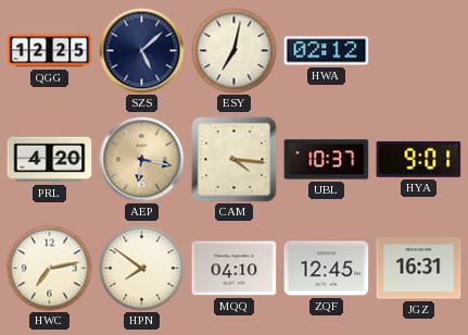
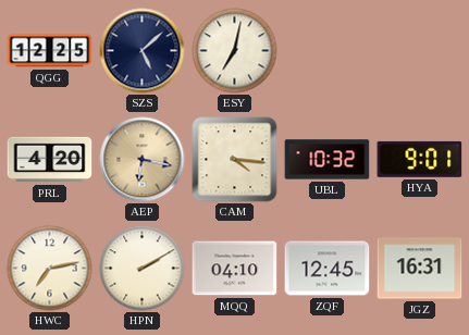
HWA: 02:12 -> none (327, 51)
UBL: 10:37 -> 10:32 (328, 160)
HPN: 7:51 -> 2:10 (143, 269)
